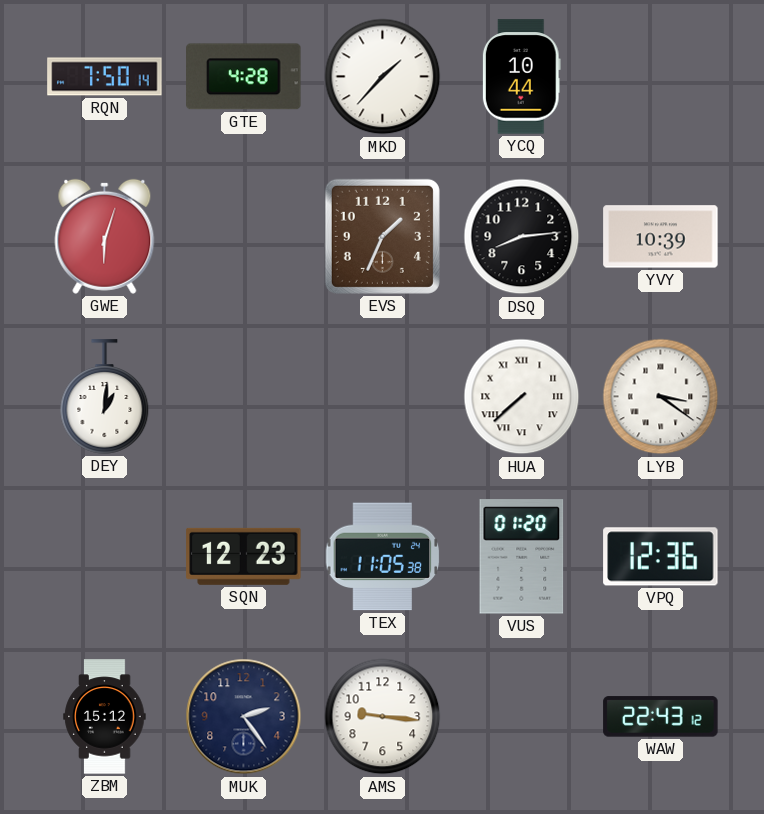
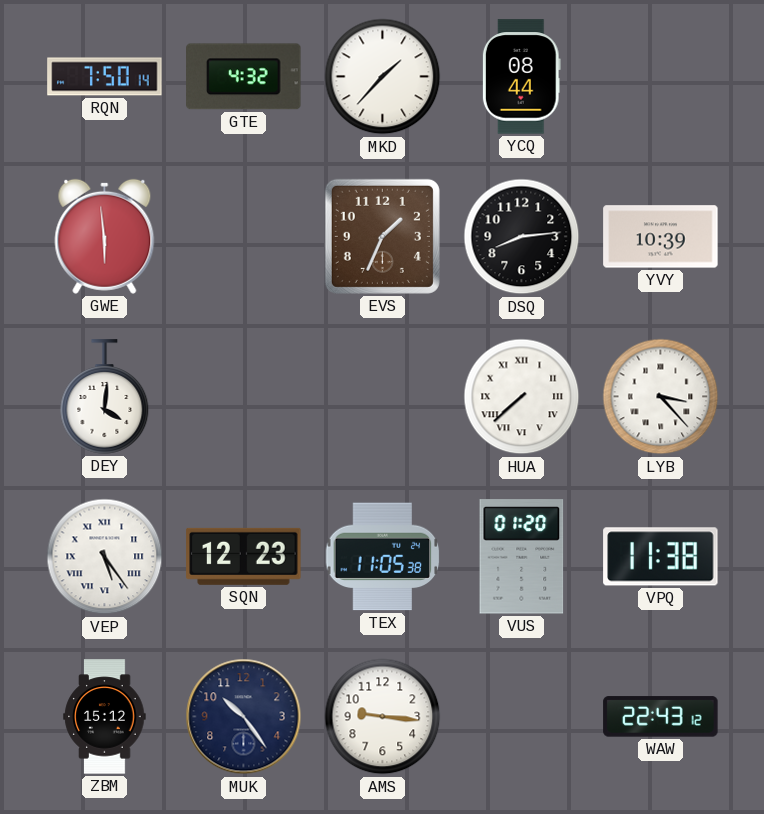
GTE: 4:28 -> 4:32 (244, 77)
YCQ: 10:44 -> 08:44 (521, 77)
GWE: 6:03 -> 5:59 (105, 236)
DEY: 1:01 -> 4:01 (105, 397)
LYB: 3:21 -> 3:23 (661, 397)
VEP: none -> 5:24 (105, 557)
VPQ: 12:36 -> 11:38 (661, 557)
MUK: 2:24 -> 10:24 (244, 717)
